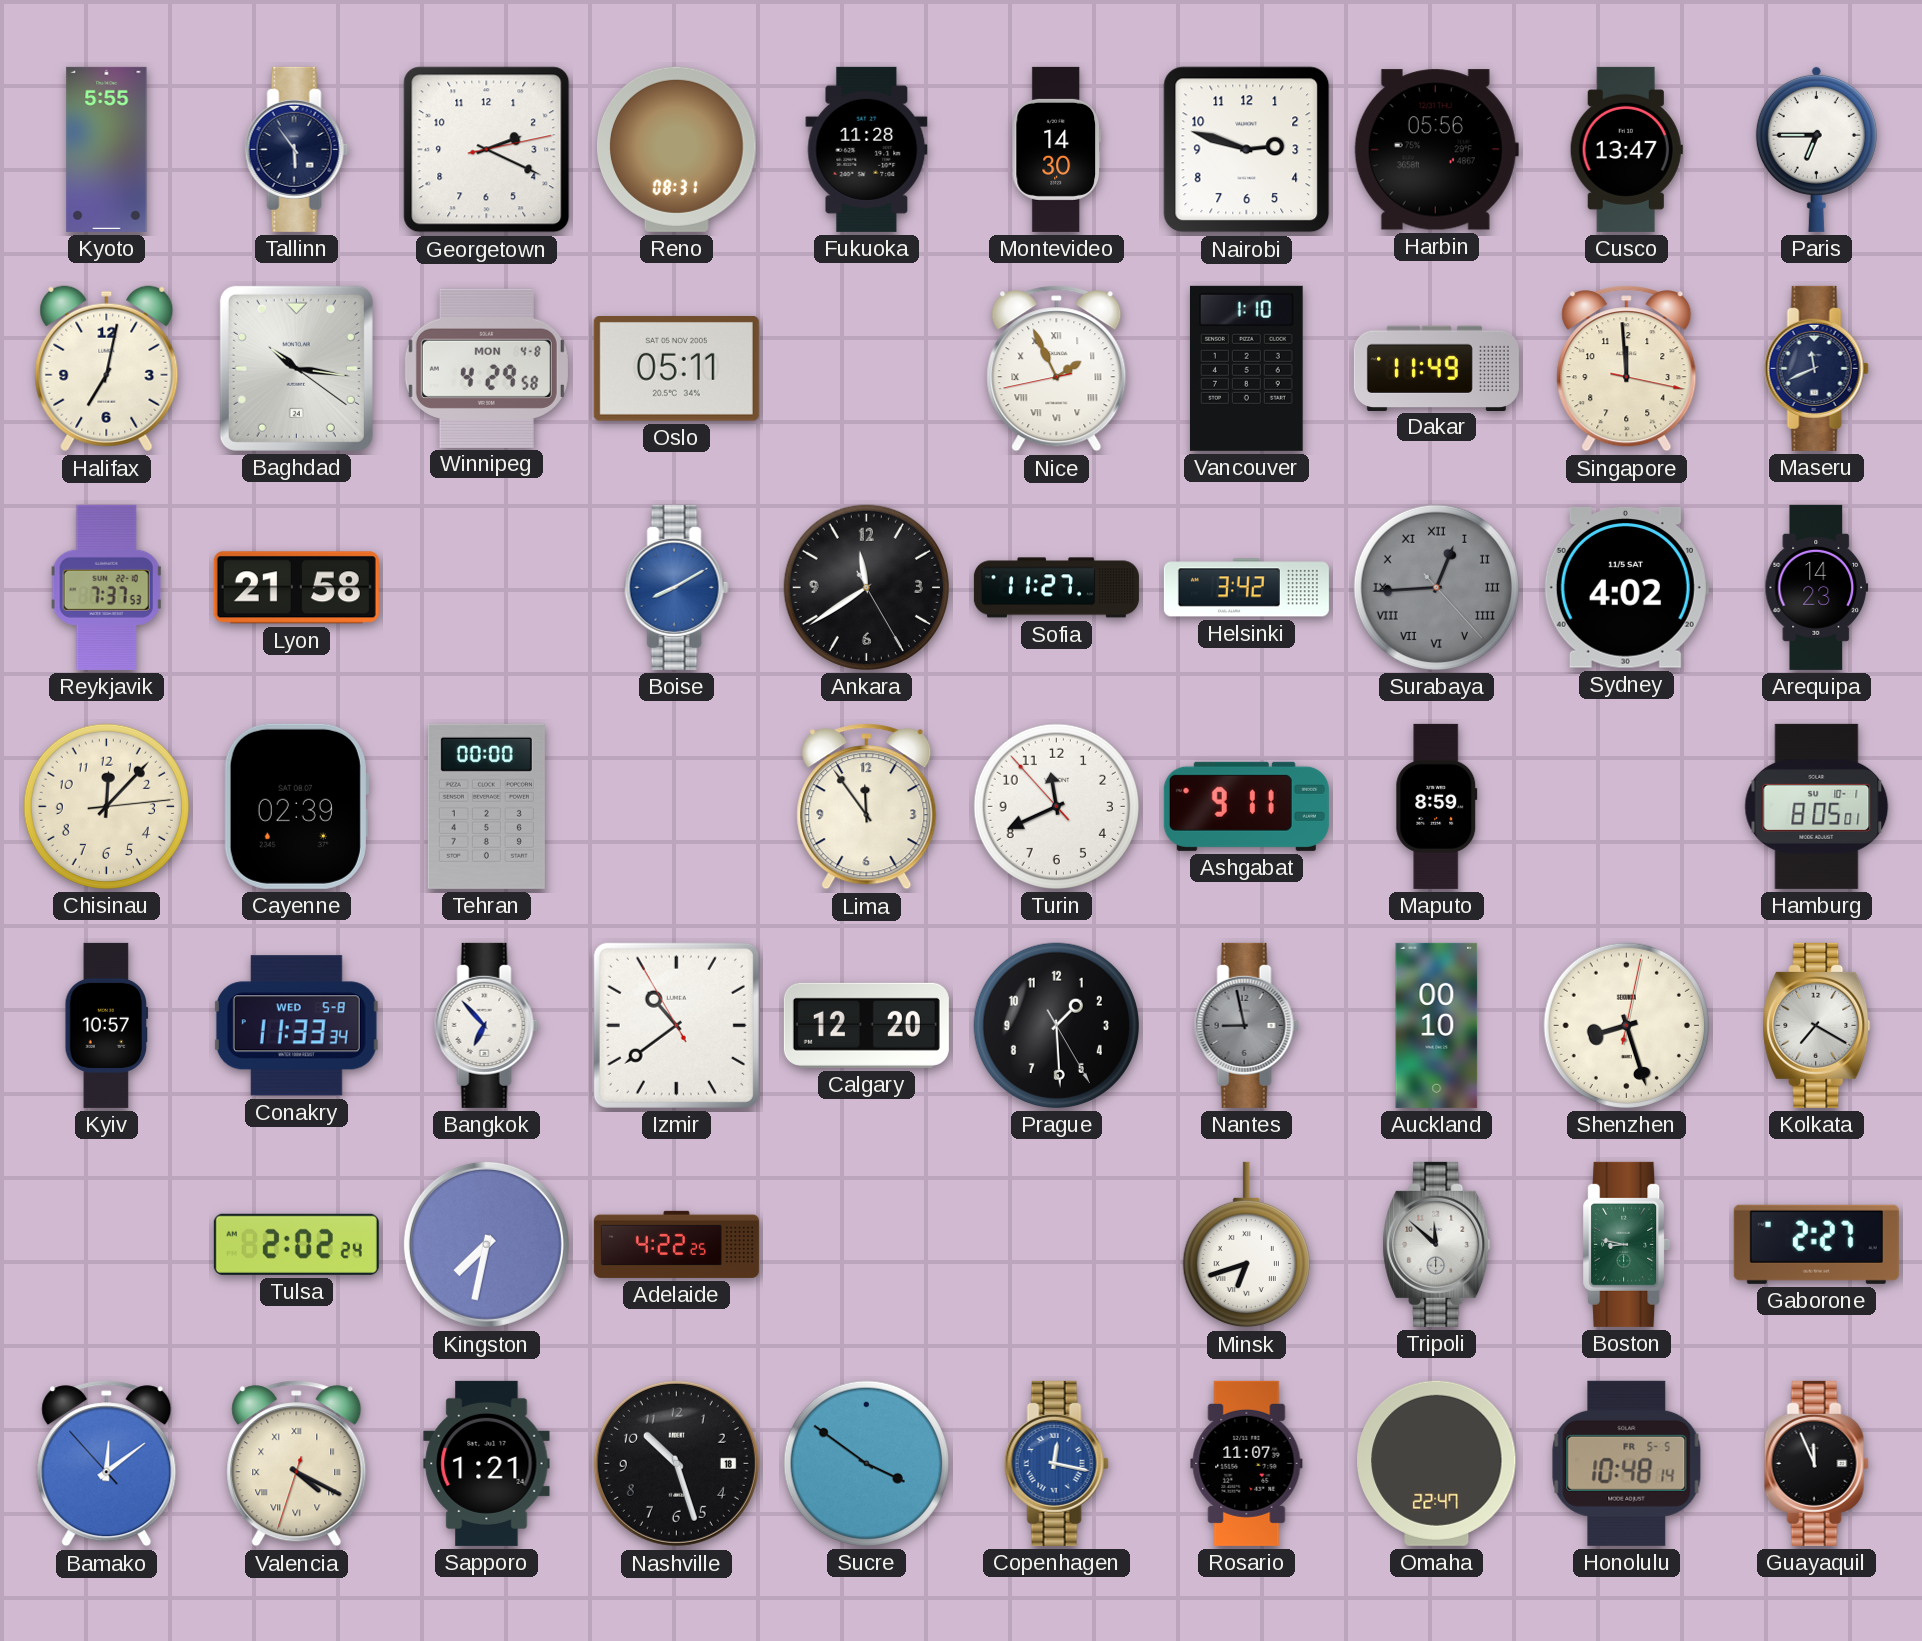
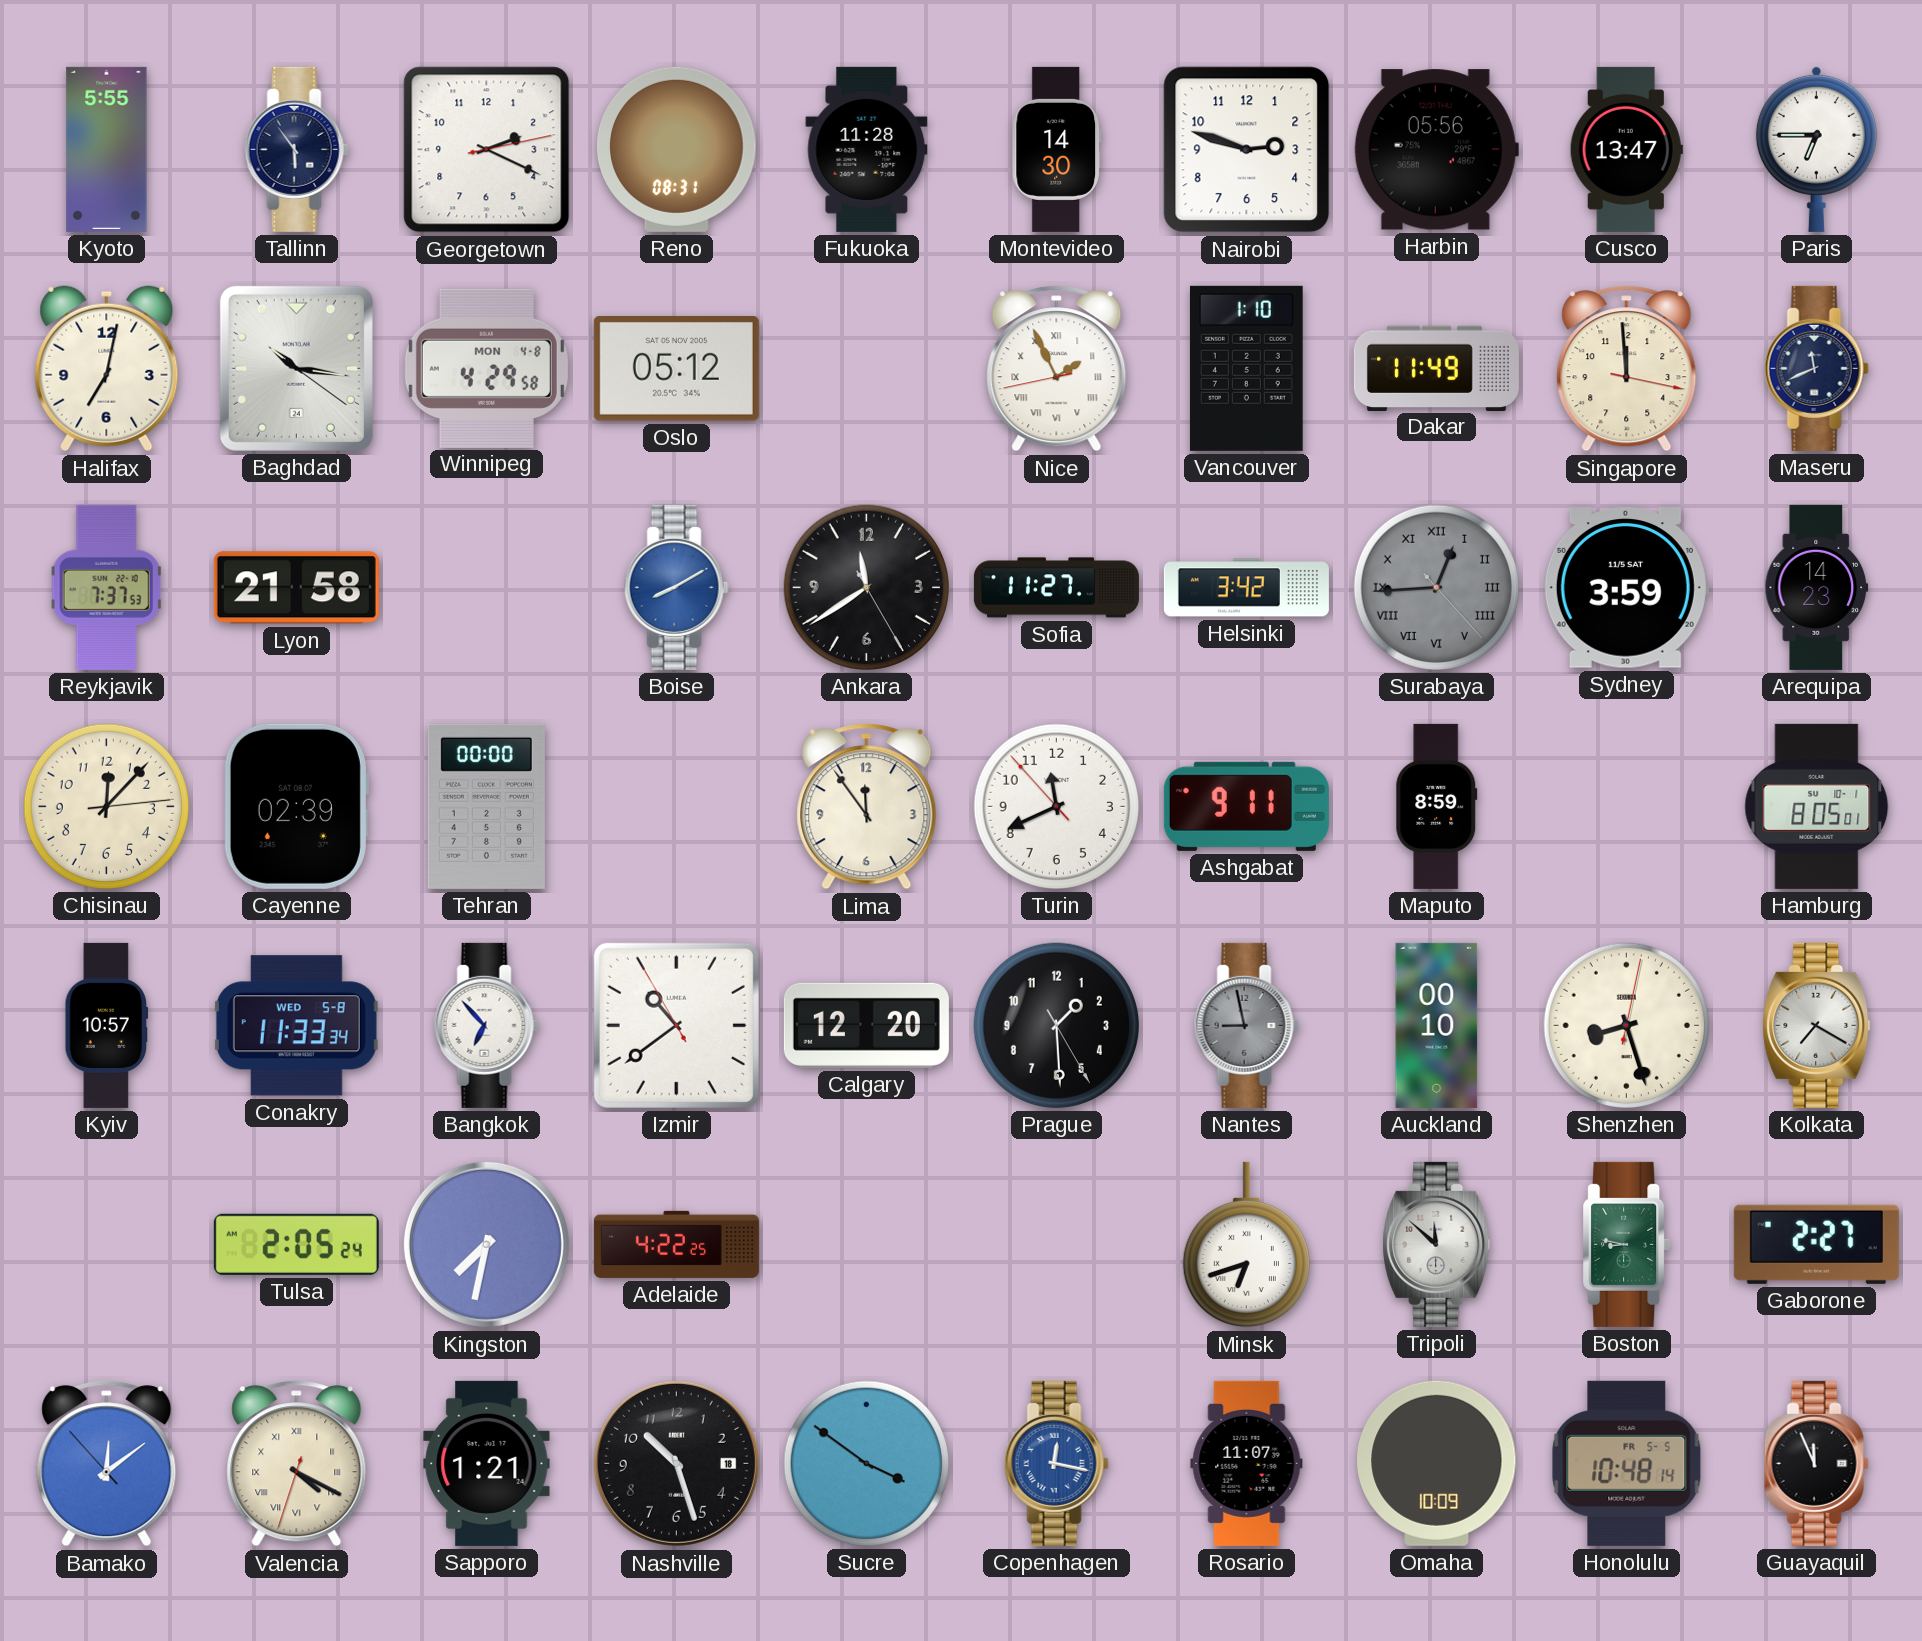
Oslo: 05:11 -> 05:12 (676, 369)
Sydney: 4:02 -> 3:59 (1626, 588)
Tulsa: 2:02 -> 2:05 (296, 1244)
Omaha: 22:47 -> 10:09 (1437, 1463)
